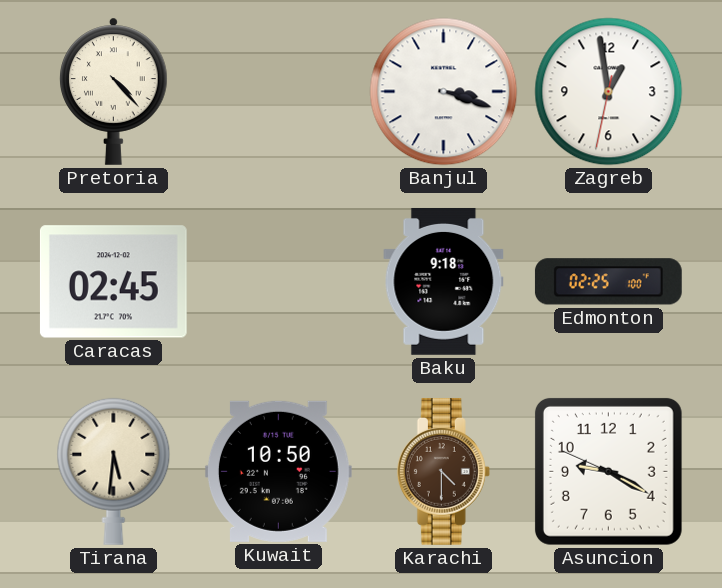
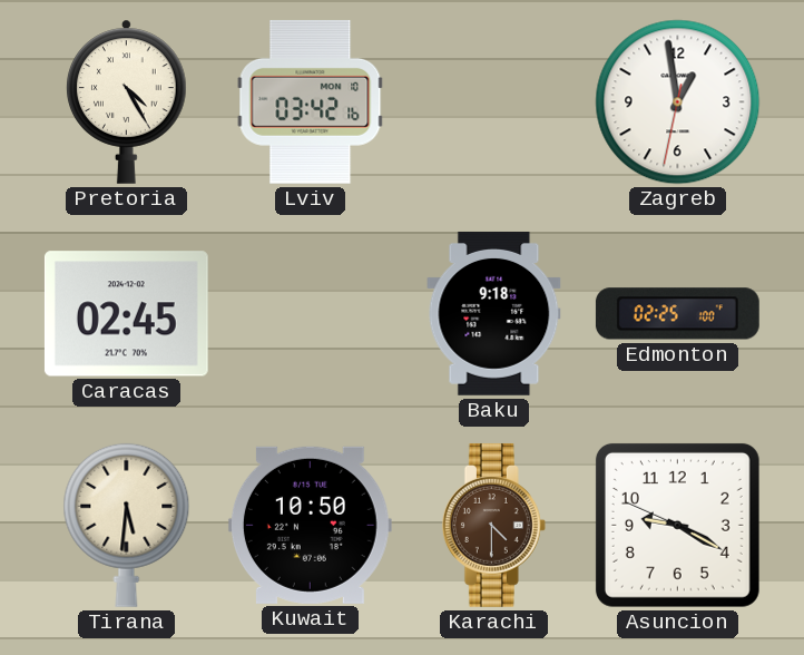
Pretoria: 4:23 -> 4:25 (127, 101)
Lviv: none -> 03:42 (311, 101)
Banjul: 3:18 -> none (444, 92)
